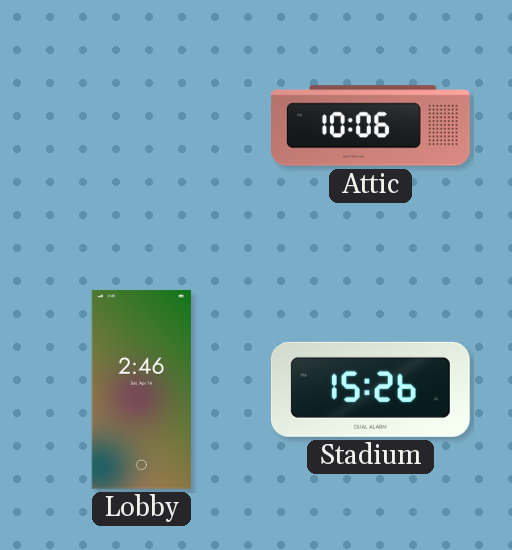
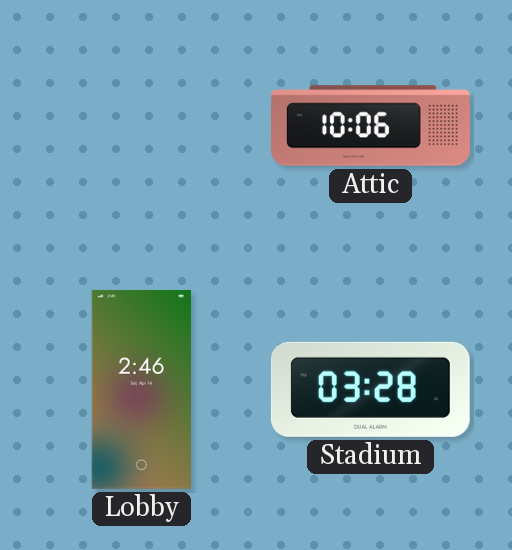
Stadium: 15:26 -> 03:28 (370, 389)
